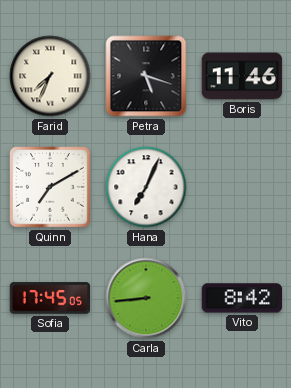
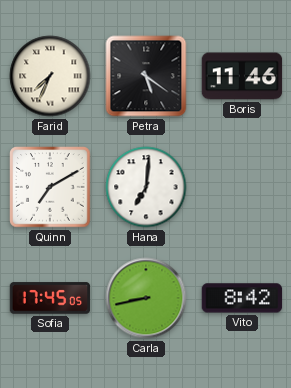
Petra: 5:18 -> 5:21 (146, 76)
Hana: 7:04 -> 7:01 (146, 187)
Carla: 8:44 -> 8:43 (146, 298)
